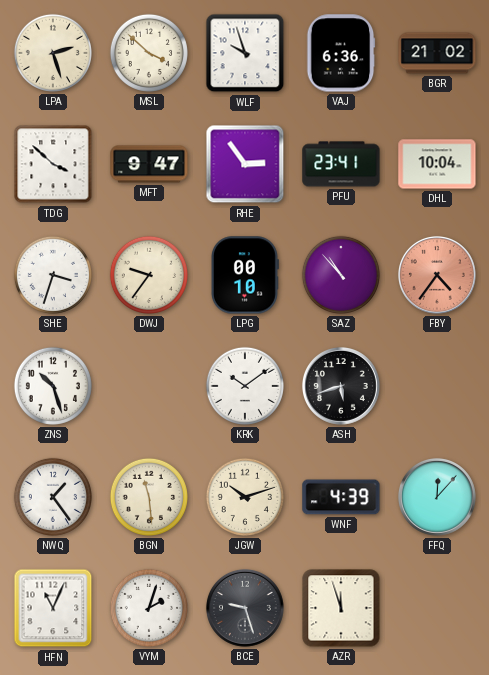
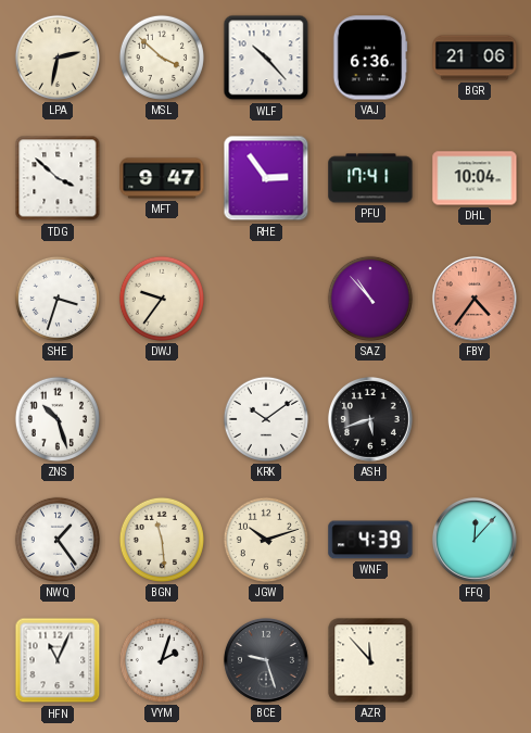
LPA: 2:27 -> 2:32 (58, 58)
WLF: 9:57 -> 10:23 (266, 58)
BGR: 21:02 -> 21:06 (475, 58)
PFU: 23:41 -> 17:41 (370, 178)
LPG: 00:10 -> none (244, 275)
AZR: 11:57 -> 11:53 (370, 660)
